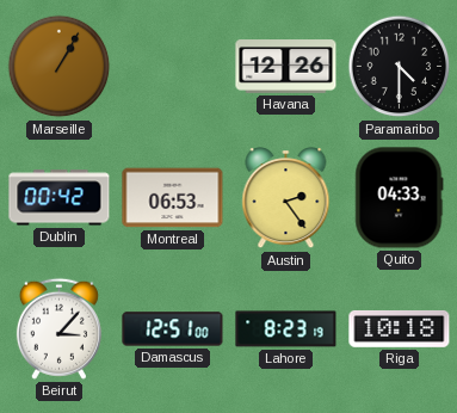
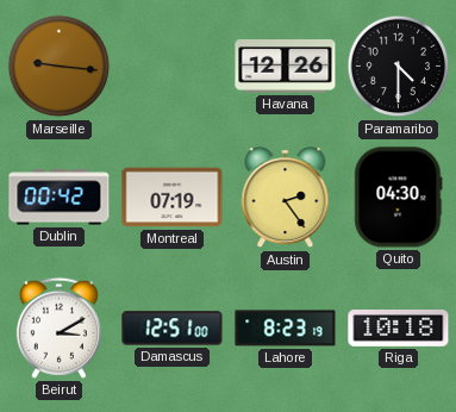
Marseille: 1:05 -> 9:16 (60, 67)
Montreal: 06:53 -> 07:19 (173, 198)
Quito: 04:33 -> 04:30 (399, 198)
Beirut: 3:07 -> 3:10 (58, 327)
